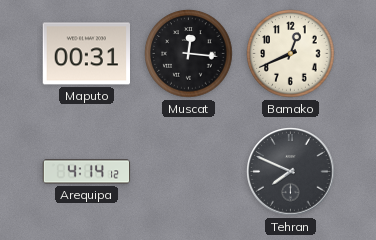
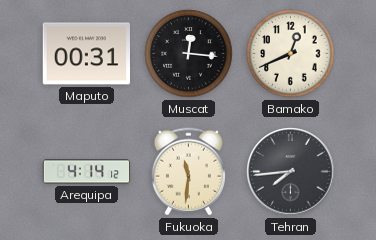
Fukuoka: none -> 11:31 (188, 172)
Tehran: 7:49 -> 7:44 (291, 172)
